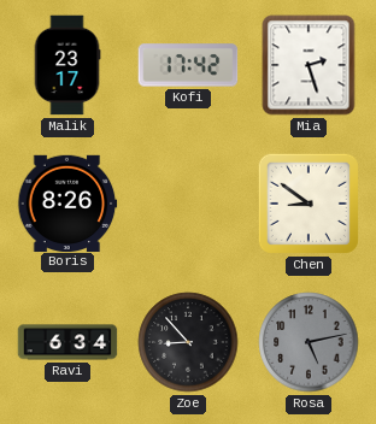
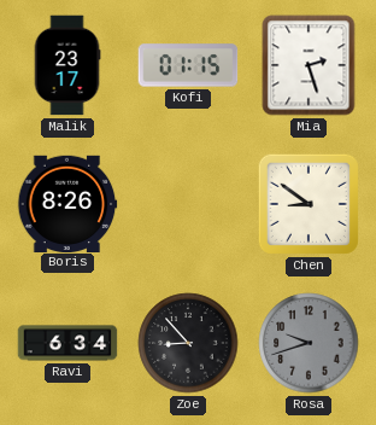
Kofi: 17:42 -> 01:15 (188, 65)
Rosa: 5:13 -> 9:42 (309, 343)
